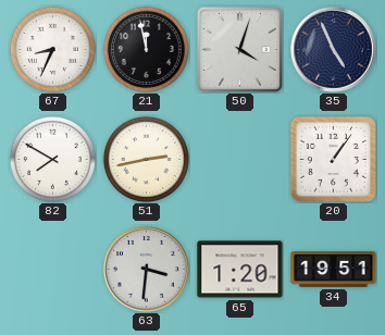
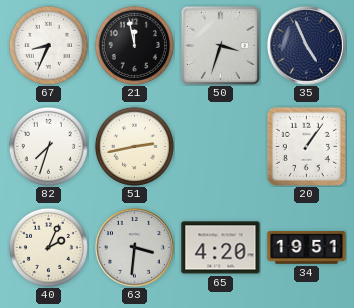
50: 4:03 -> 3:33 (220, 45)
82: 7:50 -> 7:33 (48, 146)
40: none -> 2:04 (48, 247)
65: 1:20 -> 4:20 (221, 248)
